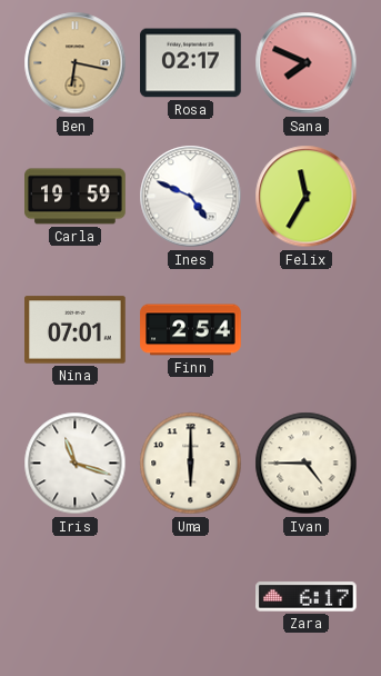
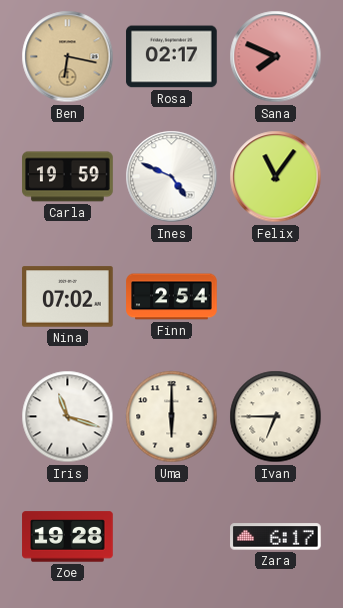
Felix: 11:35 -> 11:06 (276, 177)
Nina: 07:01 -> 07:02 (68, 297)
Ivan: 4:45 -> 6:45 (276, 417)
Zoe: none -> 19:28 (68, 537)
